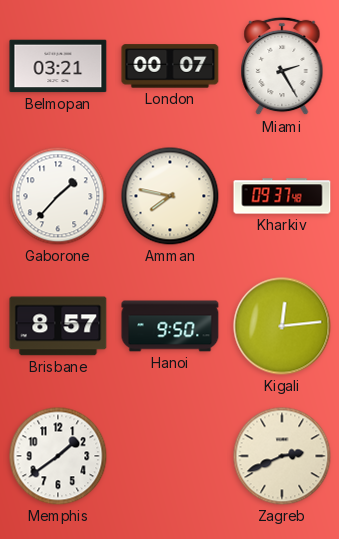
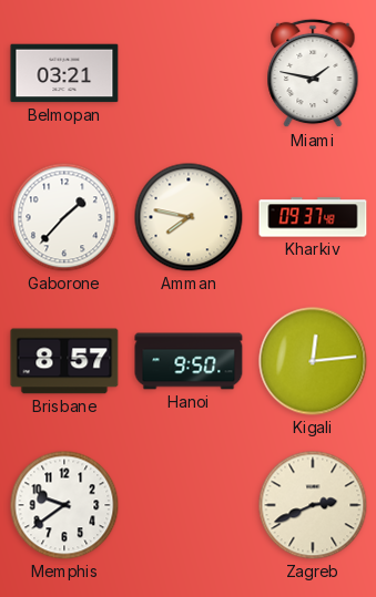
London: 00:07 -> none (170, 66)
Miami: 2:25 -> 1:47 (313, 73)
Memphis: 1:39 -> 9:39 (64, 505)
